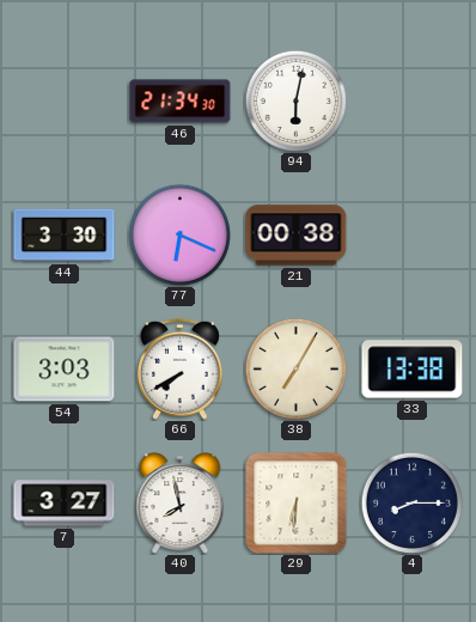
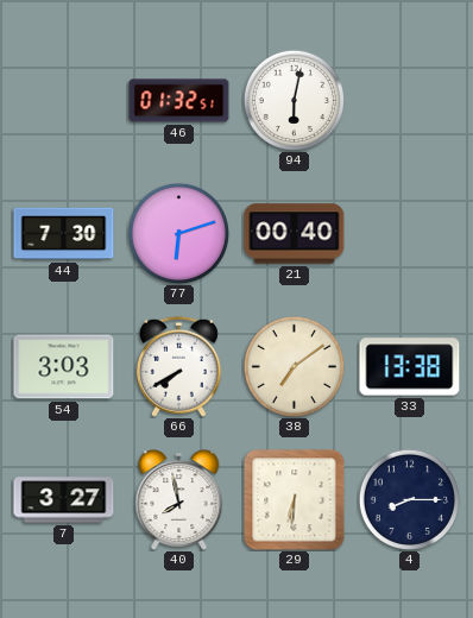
46: 21:34 -> 01:32 (179, 101)
44: 3:30 -> 7:30 (64, 234)
77: 6:19 -> 6:12 (178, 233)
21: 00:38 -> 00:40 (295, 234)
38: 7:05 -> 7:09 (294, 366)
